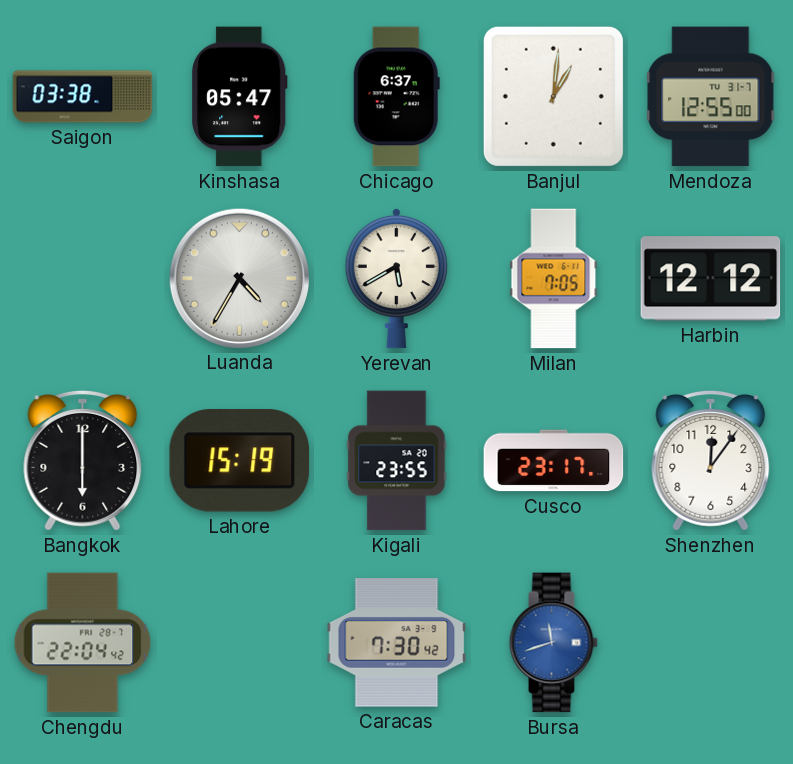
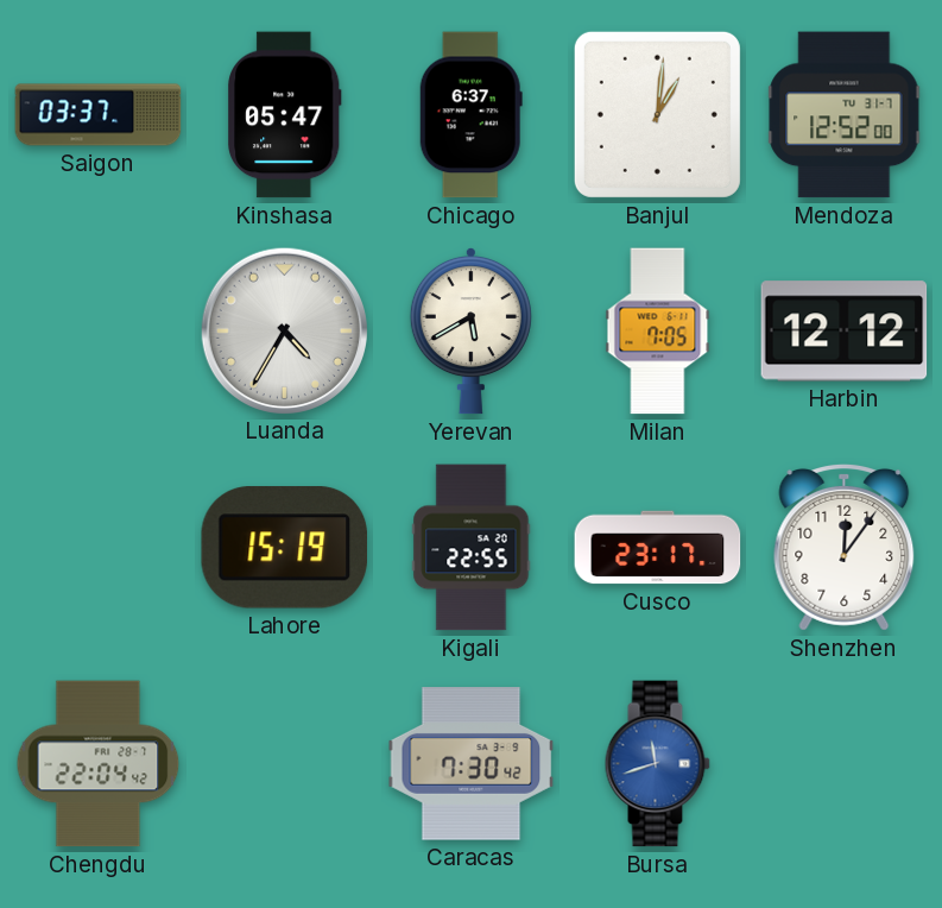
Saigon: 03:38 -> 03:37 (99, 115)
Mendoza: 12:55 -> 12:52 (845, 115)
Bangkok: 6:00 -> none (83, 460)
Kigali: 23:55 -> 22:55 (472, 548)
